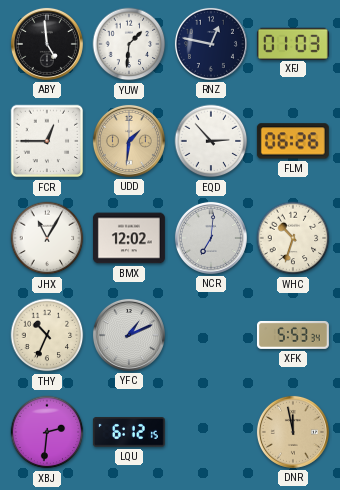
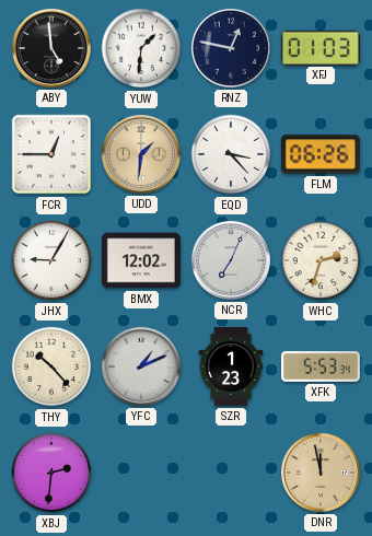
EQD: 2:53 -> 3:23 (231, 154)
JHX: 11:05 -> 9:05 (51, 260)
NCR: 7:01 -> 7:04 (231, 260)
WHC: 10:33 -> 2:33 (321, 260)
THY: 10:34 -> 10:23 (51, 366)
SZR: none -> 1:23 (231, 366)
LQU: 6:12 -> none (129, 432)
